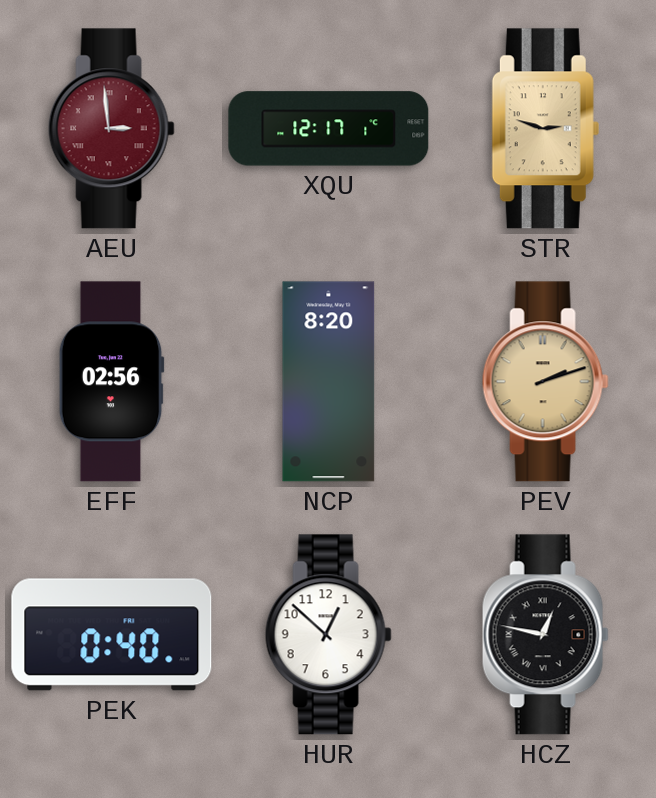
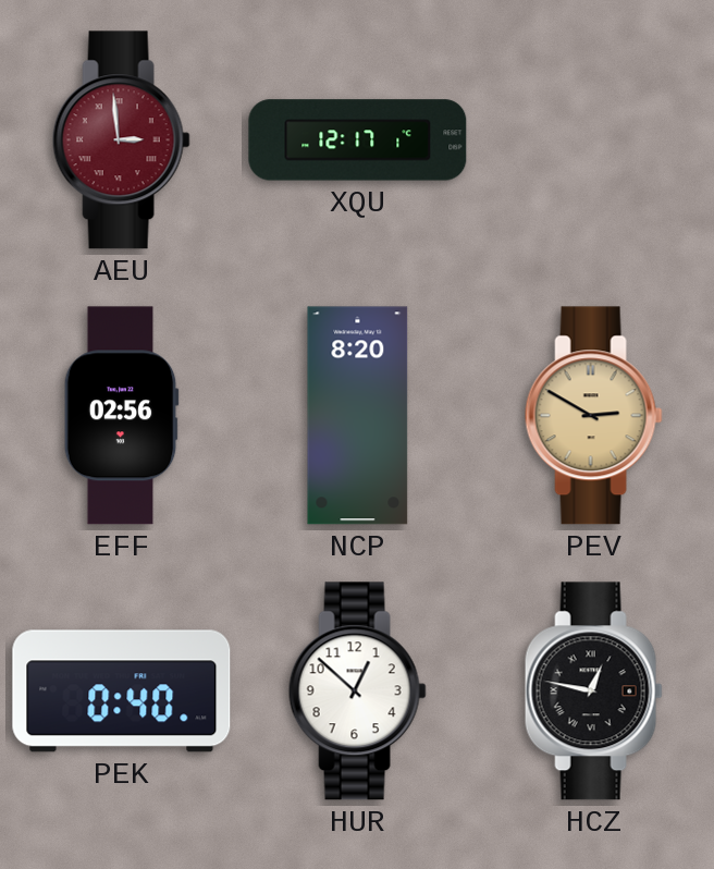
STR: 2:48 -> none (545, 129)
PEV: 2:12 -> 2:50 (593, 416)
